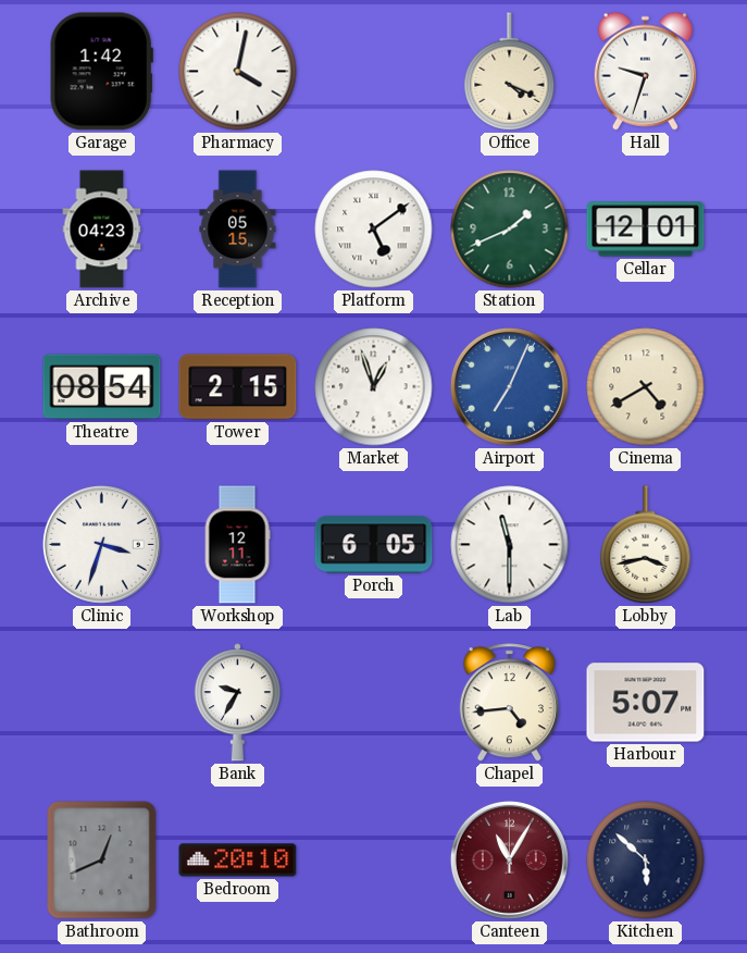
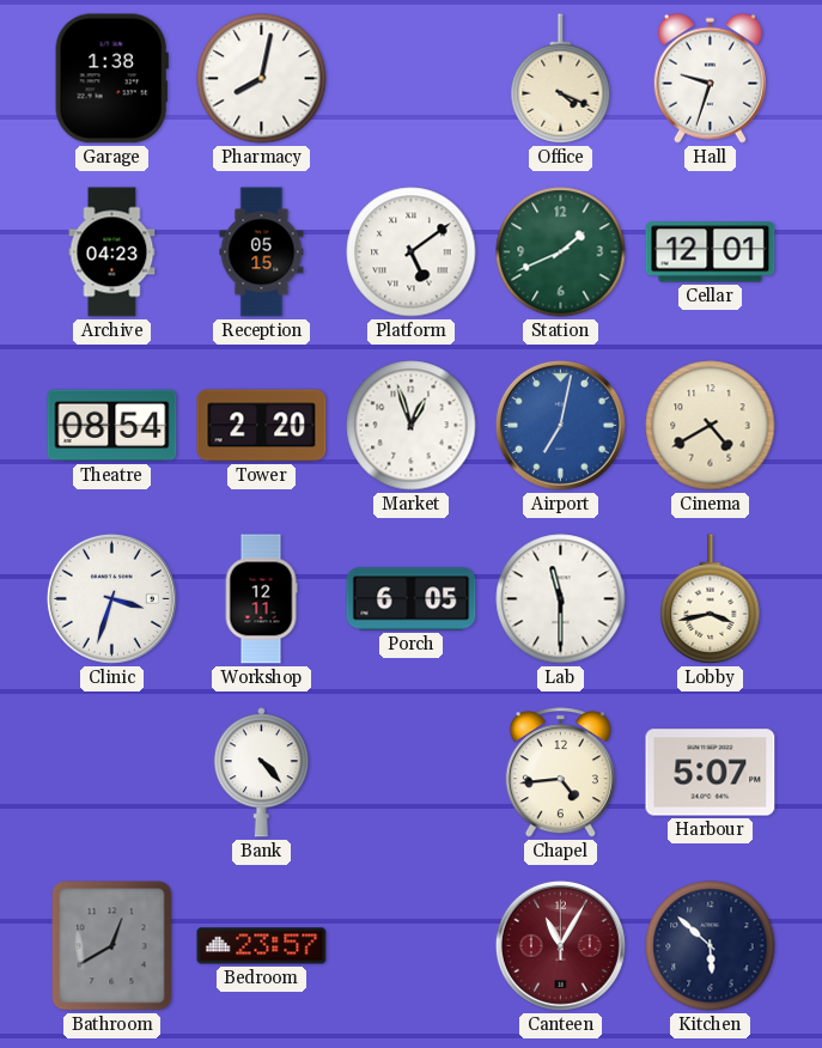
Garage: 1:42 -> 1:38 (111, 79)
Pharmacy: 4:02 -> 8:02 (262, 79)
Tower: 2:15 -> 2:20 (262, 426)
Airport: 7:04 -> 7:02 (560, 425)
Bank: 9:35 -> 4:23 (261, 773)
Bathroom: 12:41 -> 12:40 (112, 946)
Bedroom: 20:10 -> 23:57 (262, 946)
